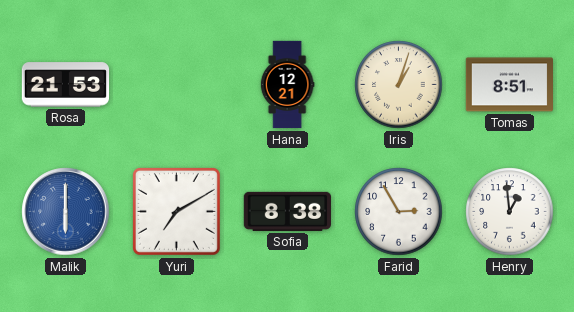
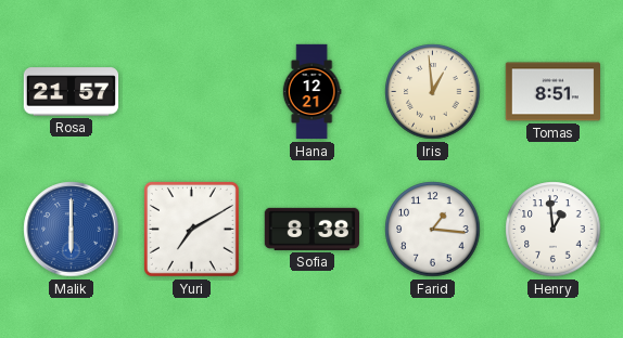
Rosa: 21:53 -> 21:57 (72, 92)
Iris: 1:03 -> 12:59 (433, 92)
Farid: 2:55 -> 1:16 (433, 230)
